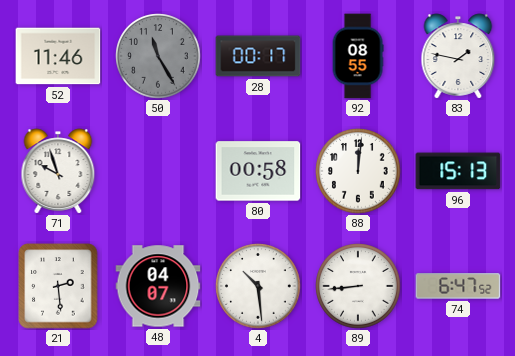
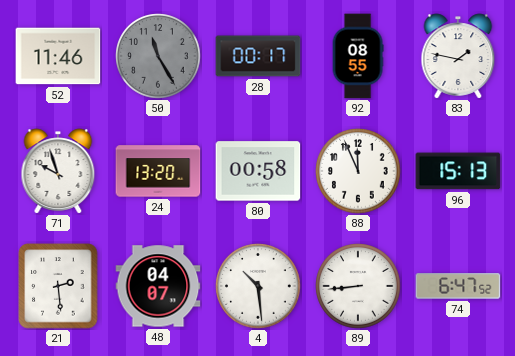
24: none -> 13:20 (158, 171)
88: 12:01 -> 11:56 (358, 171)
